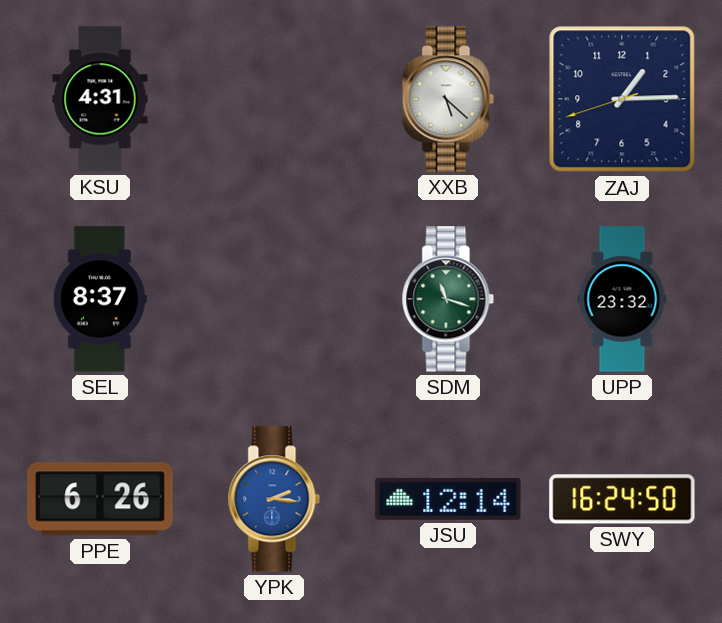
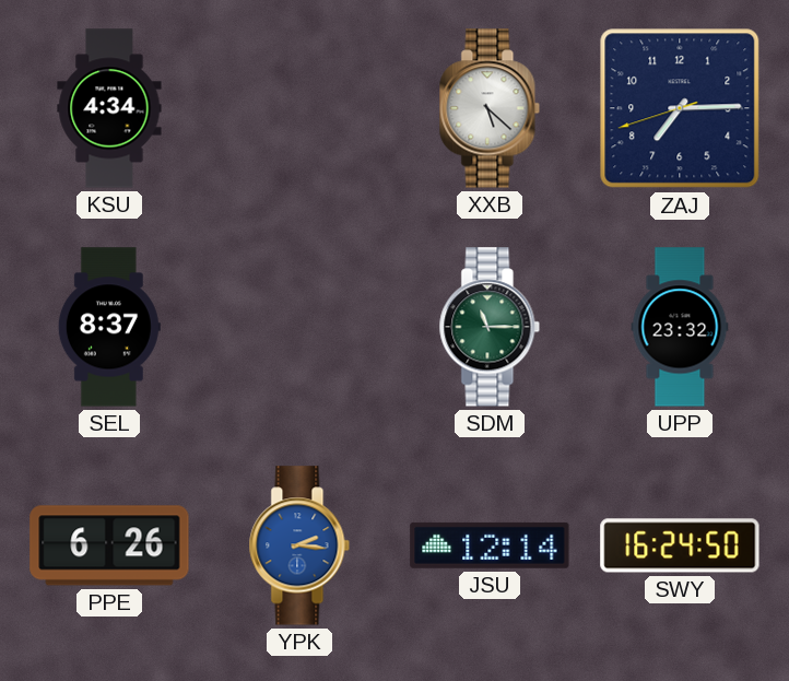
KSU: 4:31 -> 4:34 (109, 108)
ZAJ: 1:14 -> 7:14 (680, 108)
SDM: 11:18 -> 11:15 (490, 327)
